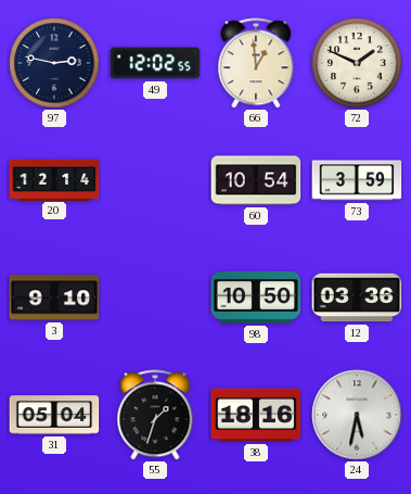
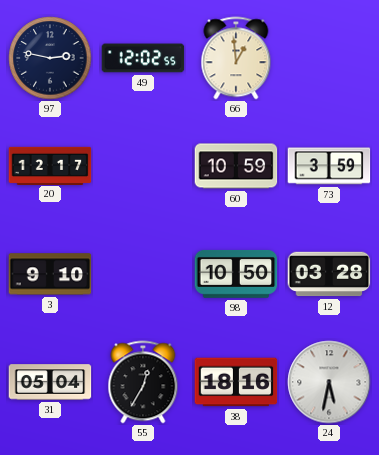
72: 1:49 -> none (357, 63)
20: 12:14 -> 12:17 (50, 165)
60: 10:54 -> 10:59 (236, 166)
12: 03:36 -> 03:28 (329, 274)
55: 1:33 -> 12:35 (143, 382)
